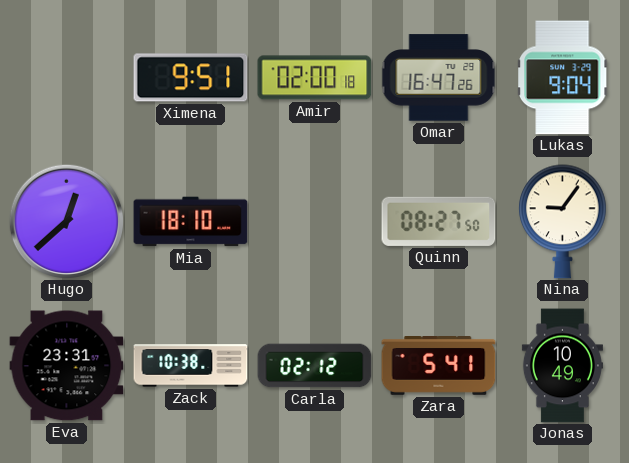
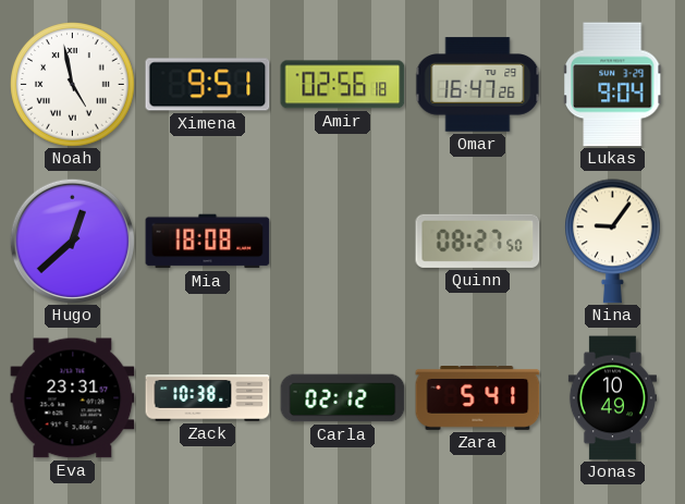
Noah: none -> 4:58 (73, 85)
Amir: 02:00 -> 02:56 (343, 85)
Mia: 18:10 -> 18:08 (208, 242)
